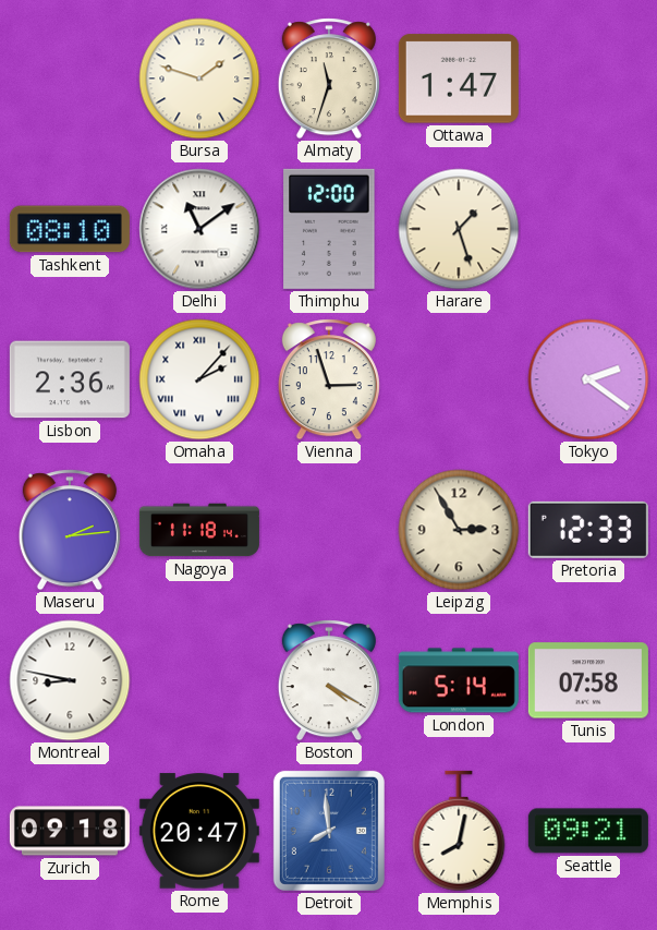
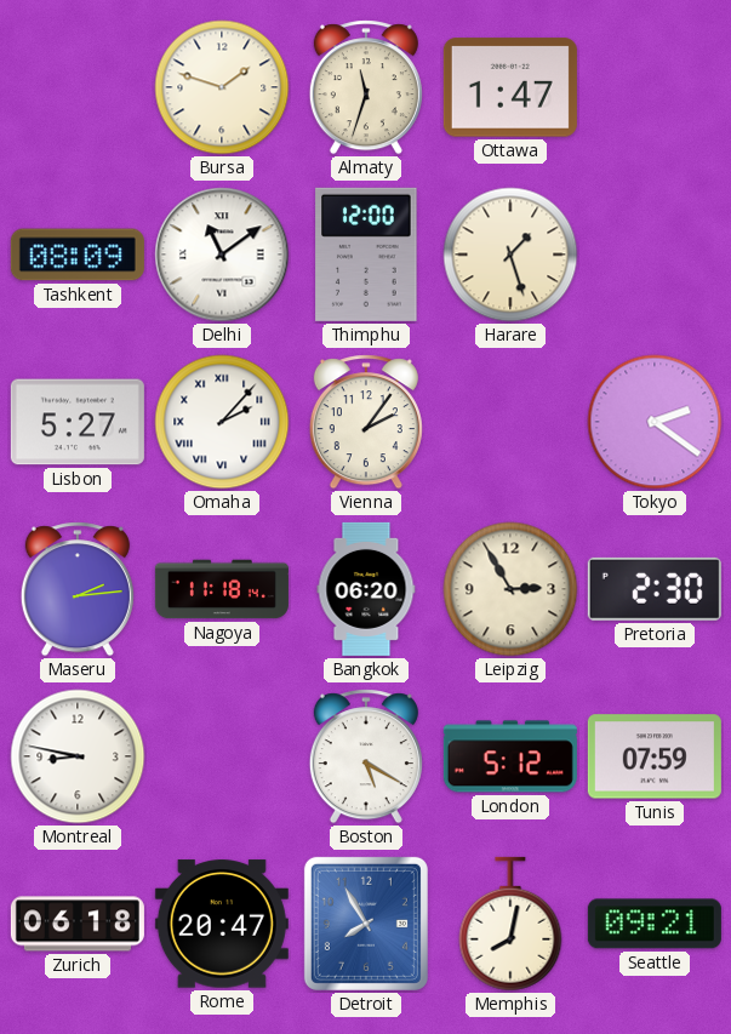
Tashkent: 08:10 -> 08:09 (78, 255)
Lisbon: 2:36 -> 5:27 (78, 422)
Vienna: 2:57 -> 2:06 (366, 422)
Bangkok: none -> 06:20 (366, 589)
Pretoria: 12:33 -> 2:30 (655, 589)
Boston: 4:20 -> 5:20 (366, 756)
London: 5:14 -> 5:12 (510, 756)
Tunis: 07:58 -> 07:59 (655, 756)
Zurich: 09:18 -> 06:18 (78, 924)
Detroit: 7:59 -> 7:55 (366, 924)
